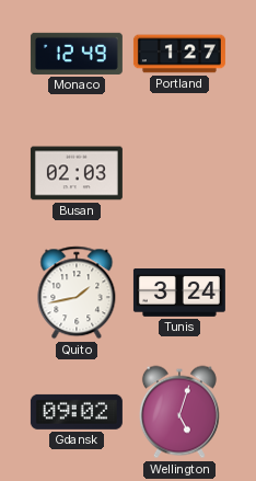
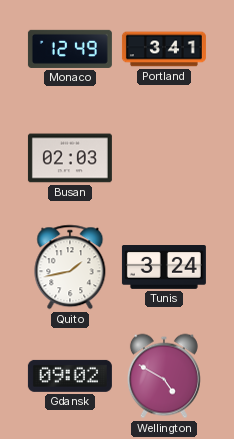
Portland: 1:27 -> 3:41 (164, 49)
Wellington: 5:03 -> 4:50 (164, 376)
